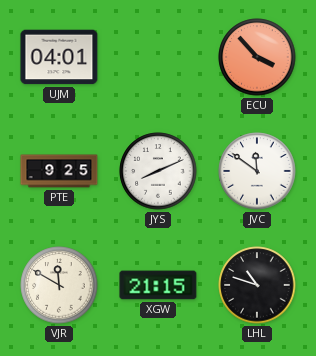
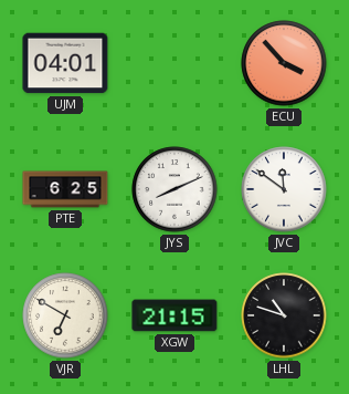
PTE: 9:25 -> 6:25 (65, 189)
VJR: 11:50 -> 6:50 (65, 315)
